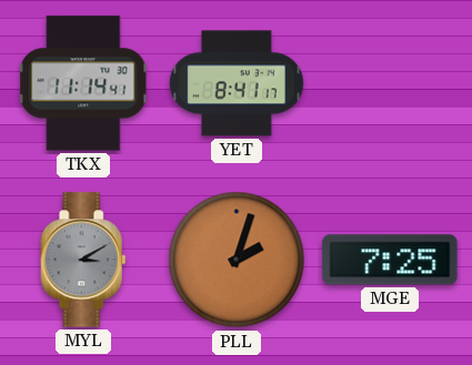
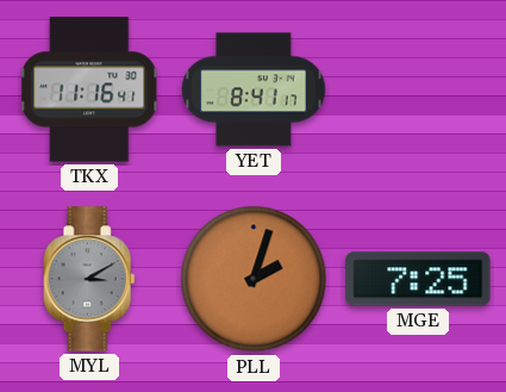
TKX: 11:14 -> 11:16 (89, 89)
